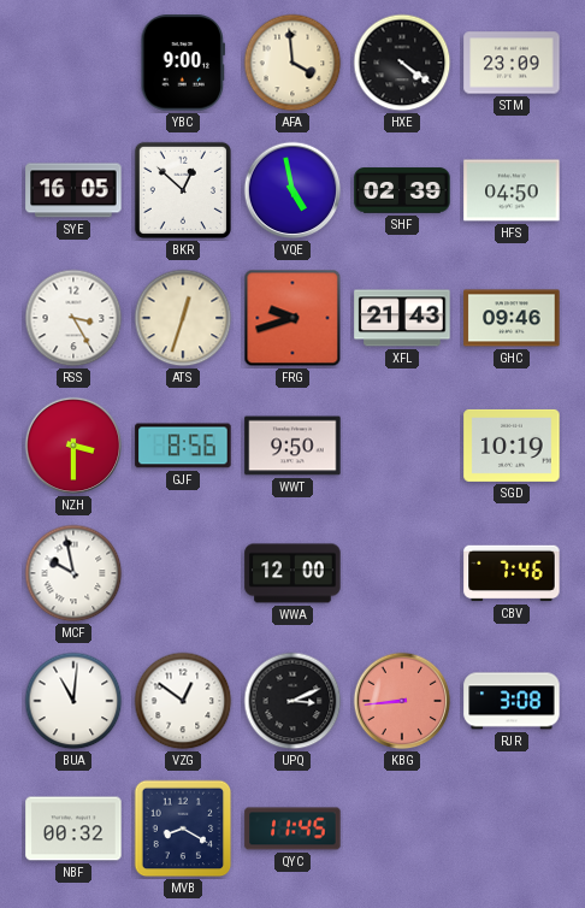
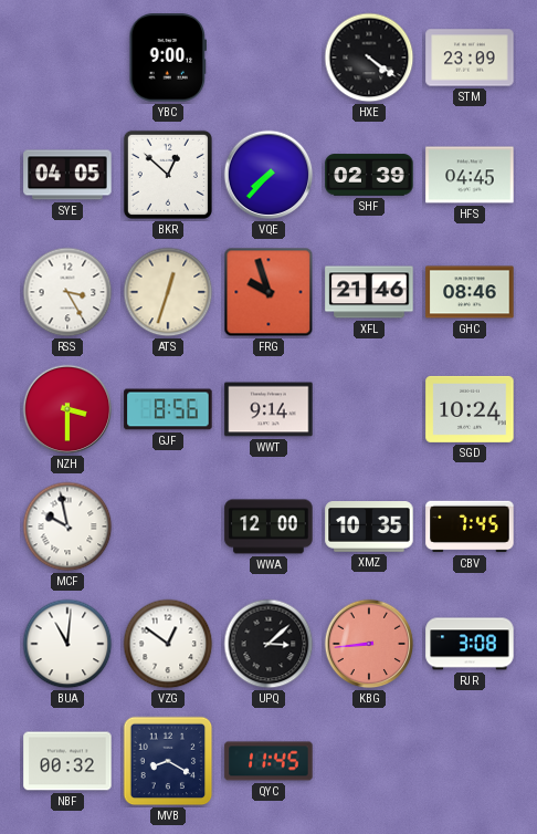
AFA: 3:59 -> none (292, 63)
SYE: 16:05 -> 04:05 (67, 175)
VQE: 4:58 -> 7:37 (268, 175)
HFS: 04:50 -> 04:45 (470, 175)
FRG: 9:42 -> 9:57 (268, 292)
XFL: 21:43 -> 21:46 (369, 292)
GHC: 09:46 -> 08:46 (470, 292)
WWT: 9:50 -> 9:14 (268, 409)
SGD: 10:19 -> 10:24 (470, 409)
XMZ: none -> 10:35 (369, 527)
CBV: 7:46 -> 7:45 (470, 527)
UPQ: 3:11 -> 3:08 (268, 644)
